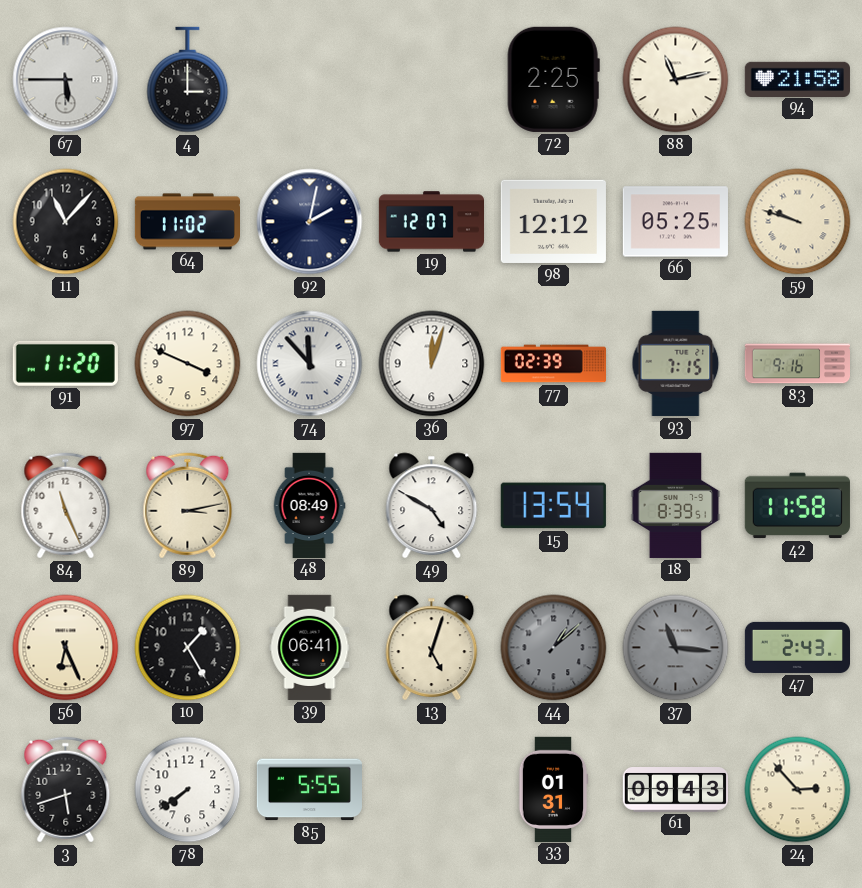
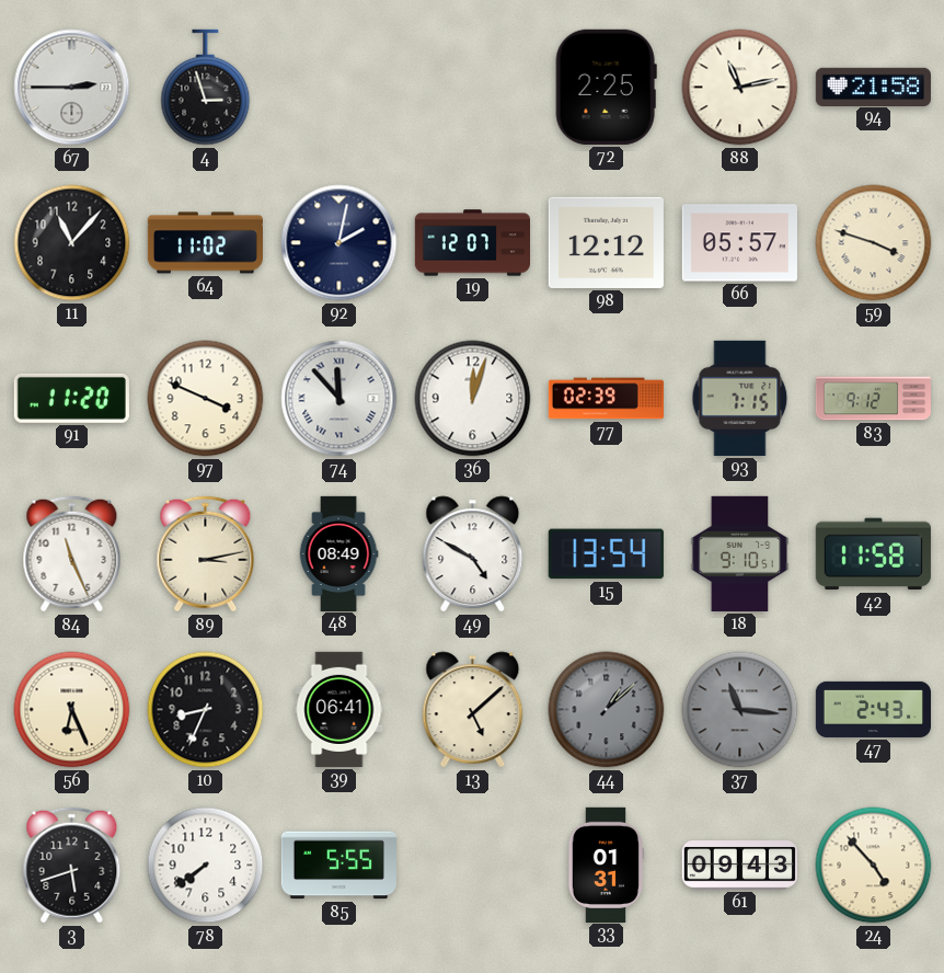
67: 5:45 -> 2:45 (72, 88)
4: 3:00 -> 2:57 (206, 88)
66: 05:25 -> 05:57 (739, 243)
59: 9:48 -> 3:48 (874, 243)
83: 9:16 -> 9:12 (873, 399)
18: 8:39 -> 9:10 (740, 553)
10: 1:25 -> 8:34 (206, 710)
13: 5:03 -> 5:08 (473, 710)
24: 2:53 -> 4:53 (874, 866)
